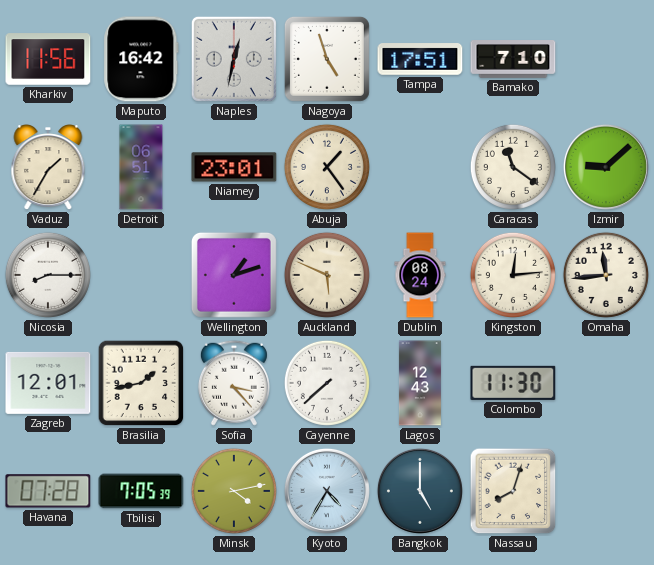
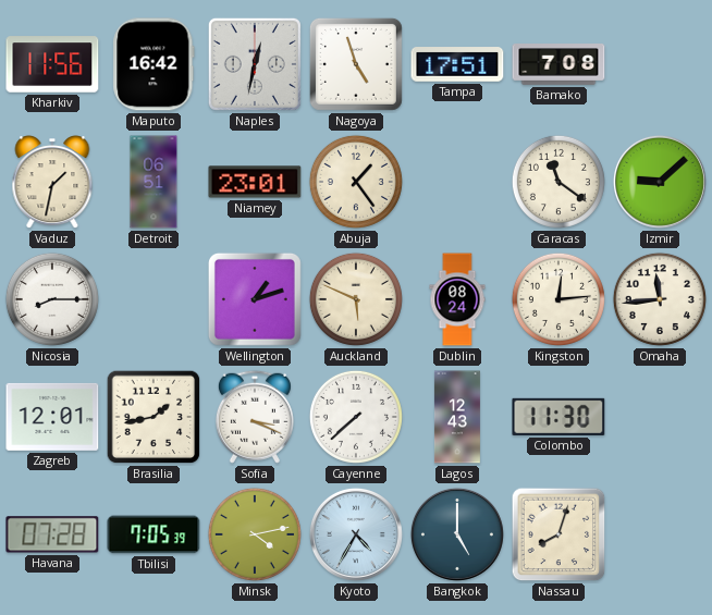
Bamako: 7:10 -> 7:08 (558, 64)
Vaduz: 1:35 -> 1:32 (52, 183)
Sofia: 3:23 -> 3:19 (255, 417)
